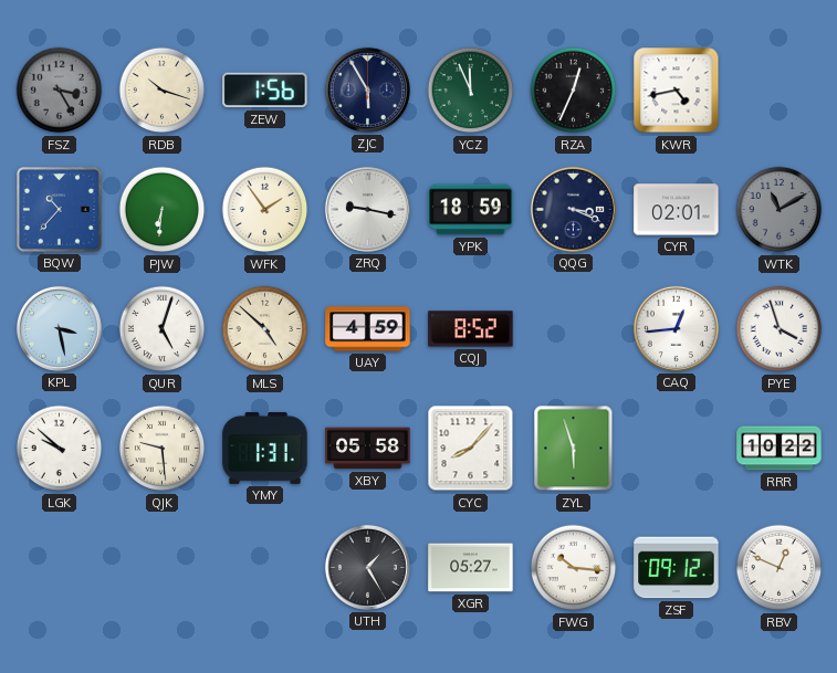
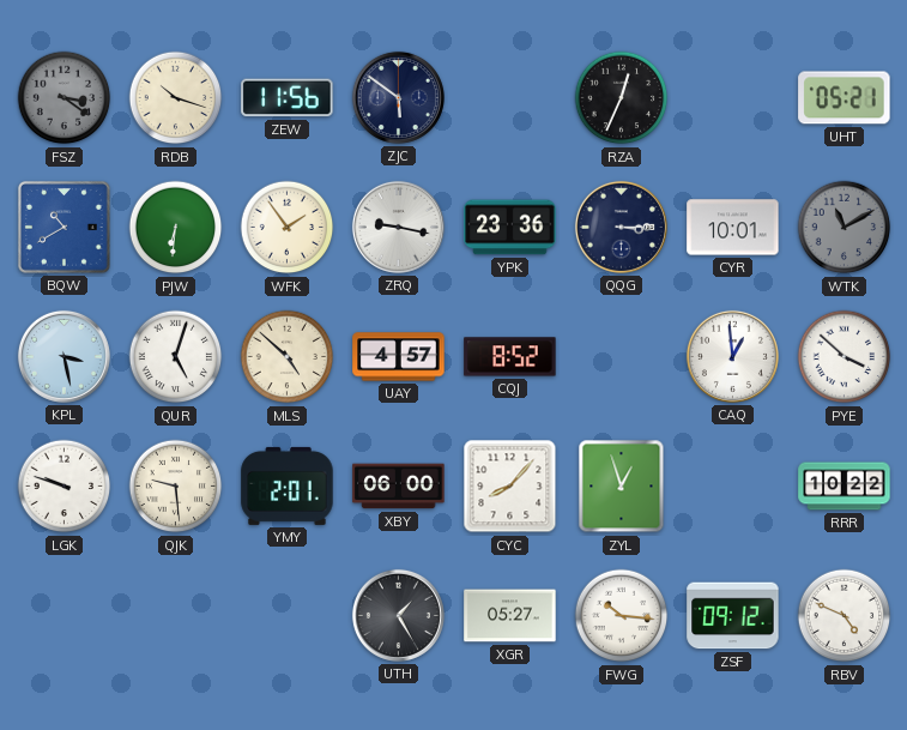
FSZ: 3:25 -> 3:21 (65, 98)
ZEW: 1:56 -> 11:56 (288, 98)
ZJC: 5:55 -> 5:51 (398, 97)
YCZ: 11:56 -> none (471, 91)
KWR: 4:43 -> none (677, 91)
UHT: none -> 05:21 (845, 98)
BQW: 10:37 -> 10:40 (65, 228)
YPK: 18:59 -> 23:36 (510, 228)
QQG: 3:19 -> 3:15 (621, 227)
CYR: 02:01 -> 10:01 (733, 228)
UAY: 4:59 -> 4:57 (399, 357)
CAQ: 12:44 -> 12:59 (732, 356)
PYE: 3:57 -> 3:52 (845, 357)
LGK: 9:52 -> 9:48 (65, 487)
YMY: 1:31 -> 2:01 (288, 485)
XBY: 05:58 -> 06:00 (399, 487)
ZYL: 5:57 -> 12:57 (622, 487)
RBV: 12:49 -> 4:49 (845, 616)
